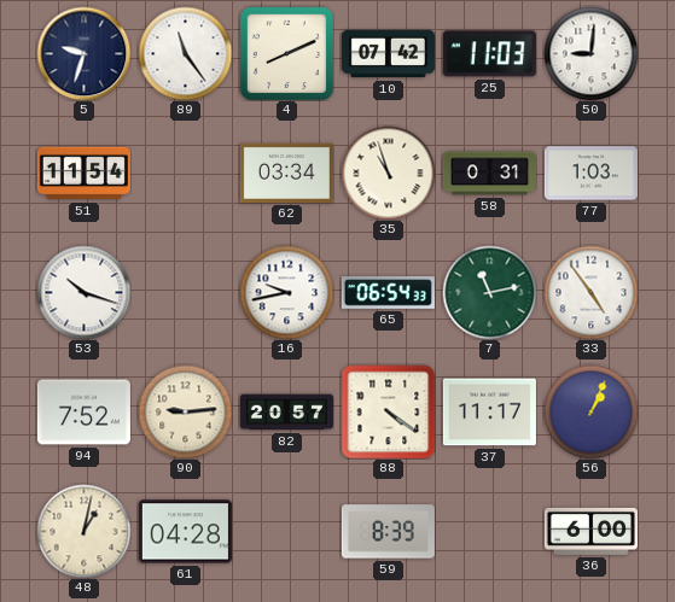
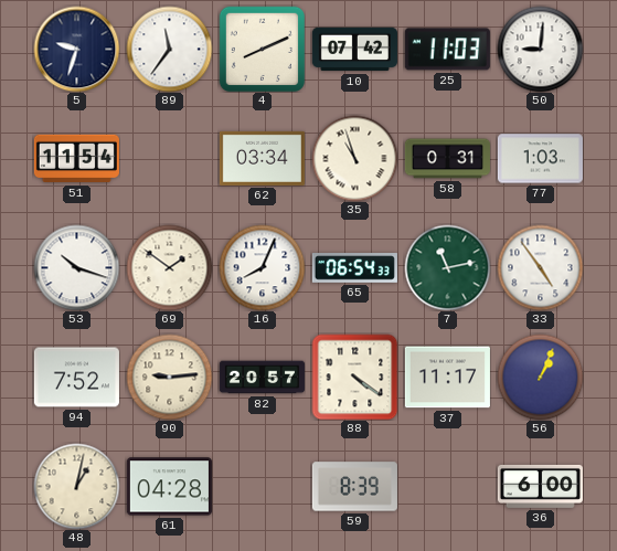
89: 11:24 -> 11:36 (169, 49)
69: none -> 1:51 (169, 267)
16: 9:43 -> 8:04 (262, 267)
